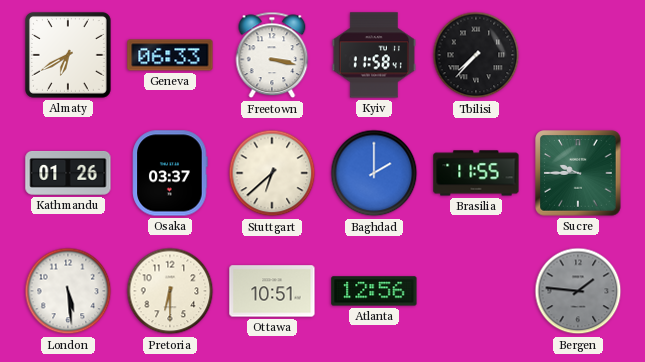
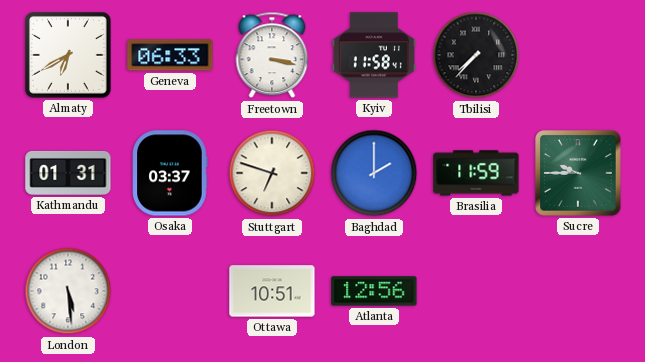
Kathmandu: 01:26 -> 01:31 (68, 173)
Stuttgart: 6:38 -> 6:48 (272, 173)
Brasilia: 11:55 -> 11:59 (476, 173)
Pretoria: 6:30 -> none (170, 291)
Bergen: 1:46 -> none (578, 291)
